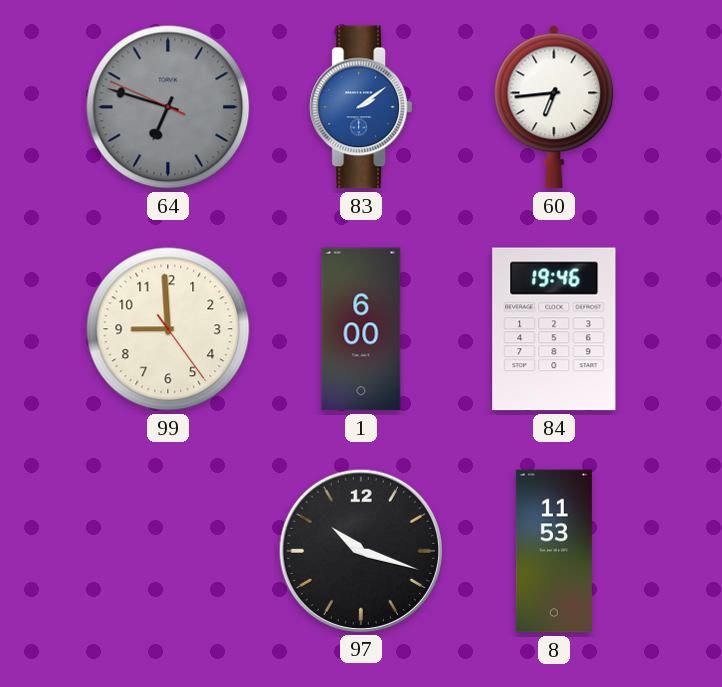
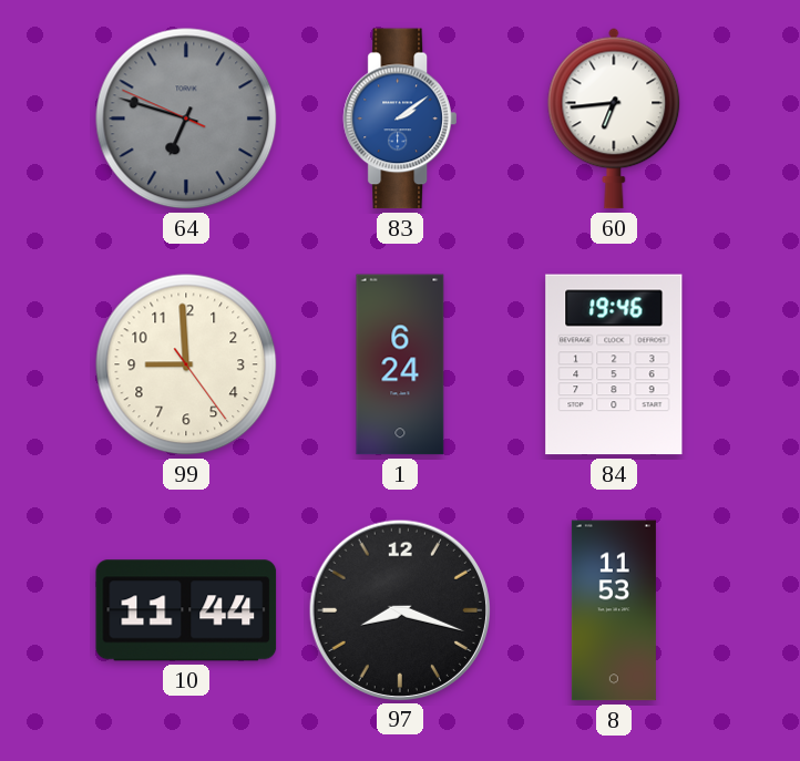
1: 6:00 -> 6:24 (400, 364)
10: none -> 11:44 (186, 610)
97: 10:18 -> 8:18 (399, 609)
